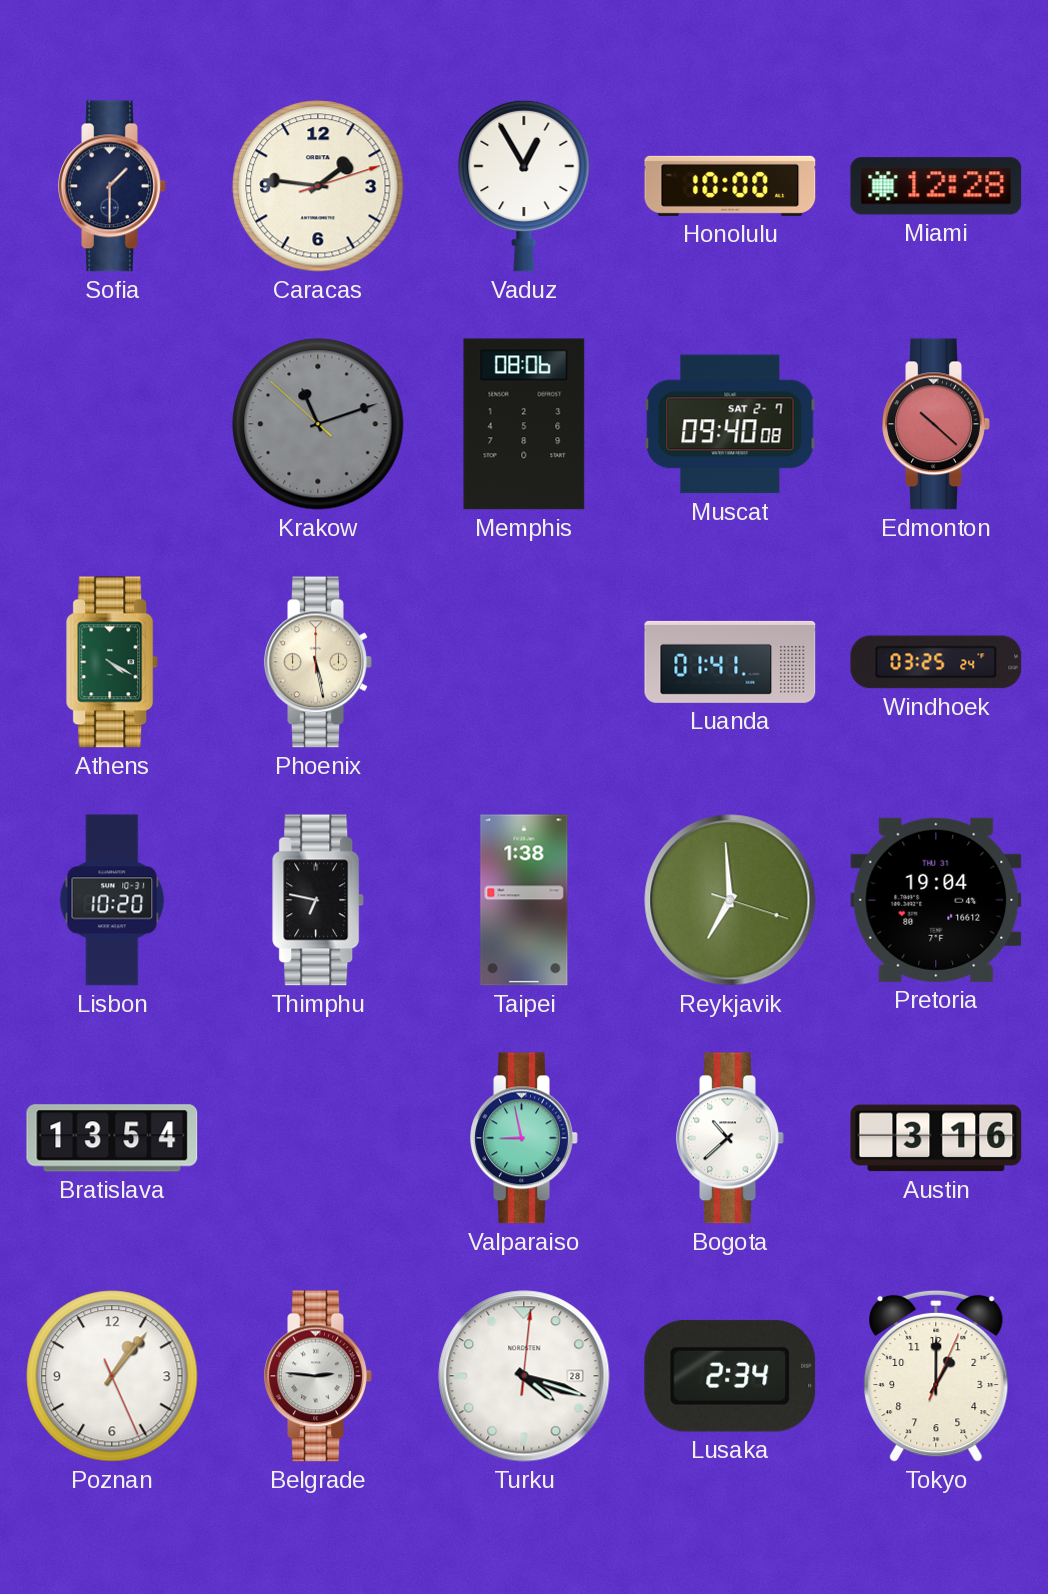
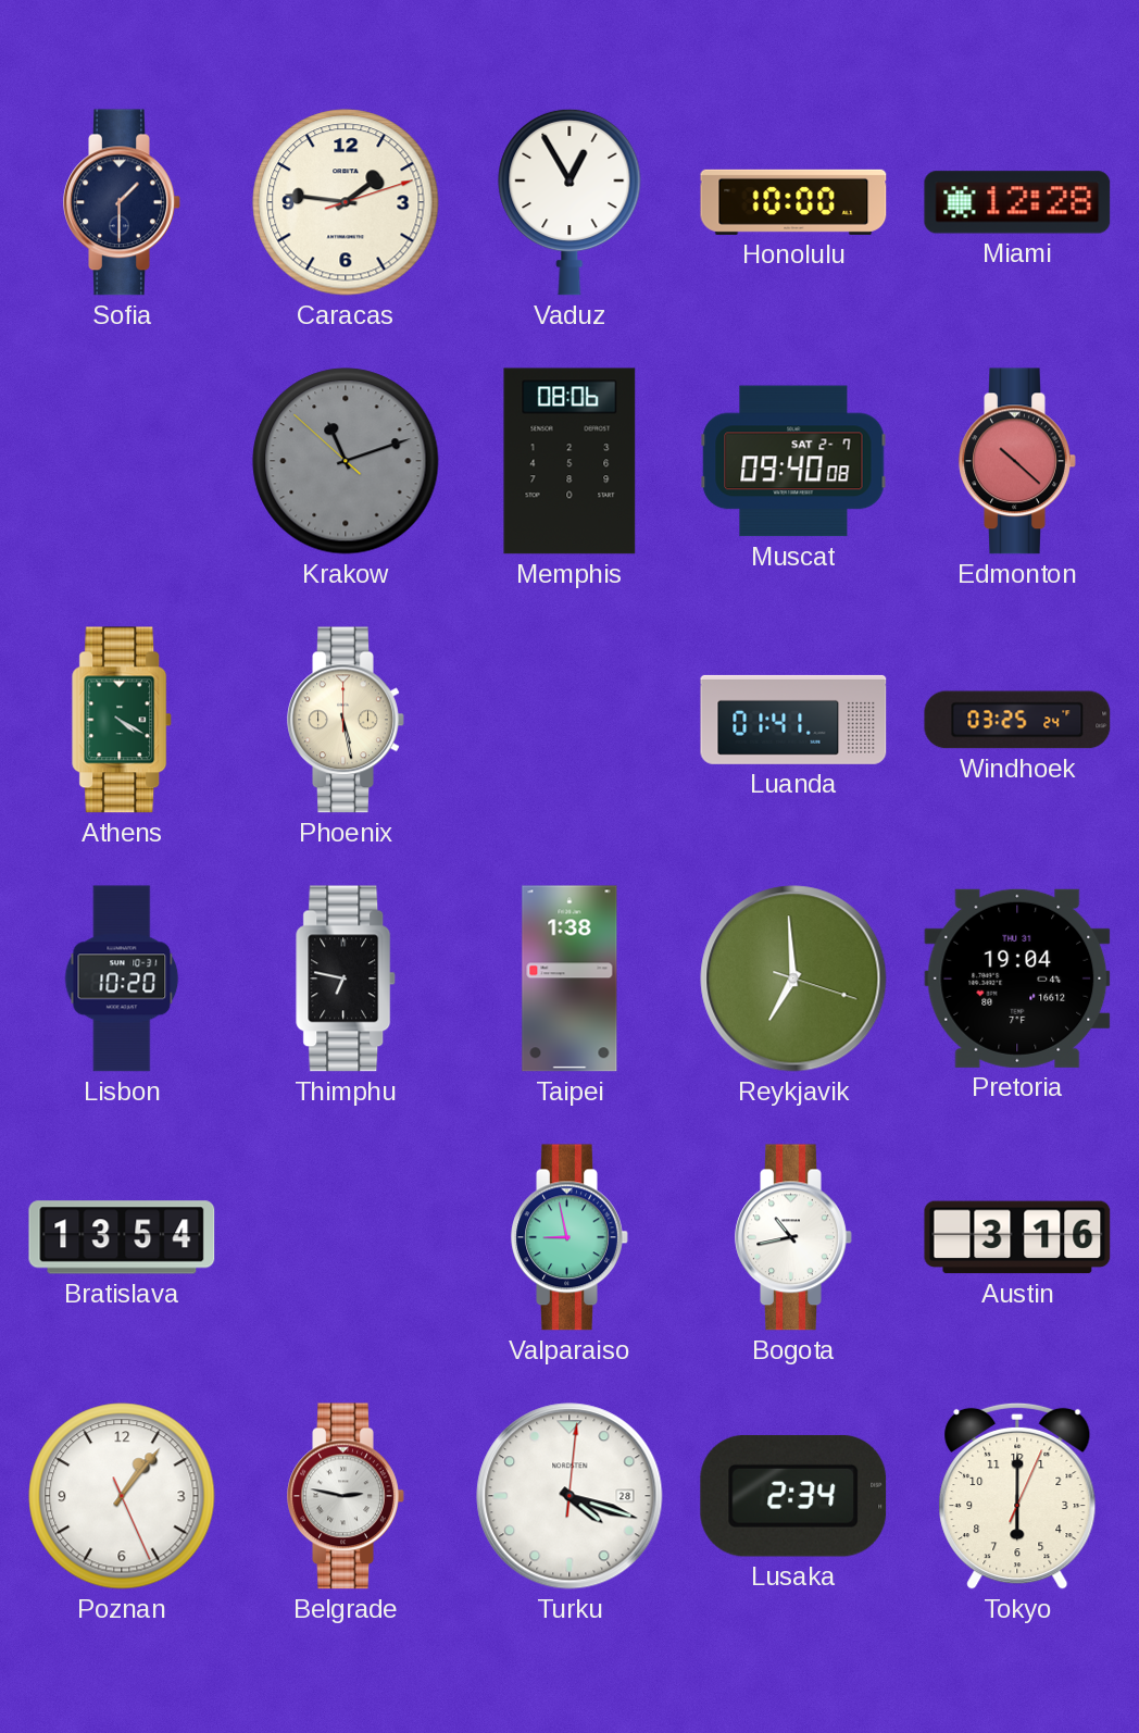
Bogota: 10:38 -> 10:43 (793, 1237)
Belgrade: 2:46 -> 2:47 (346, 1496)
Tokyo: 1:00 -> 6:00 (1017, 1496)
